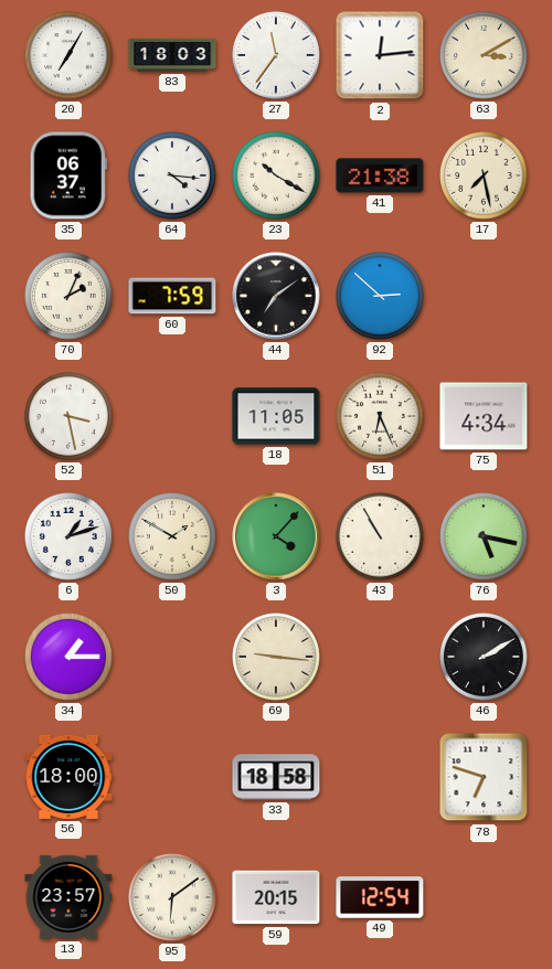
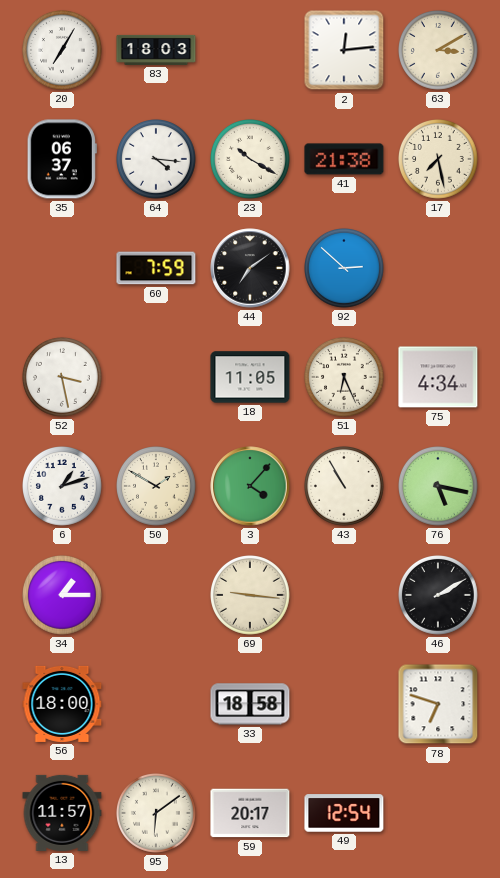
27: 11:36 -> none (277, 56)
70: 2:04 -> none (70, 297)
13: 23:57 -> 11:57 (62, 813)
59: 20:15 -> 20:17 (250, 813)
